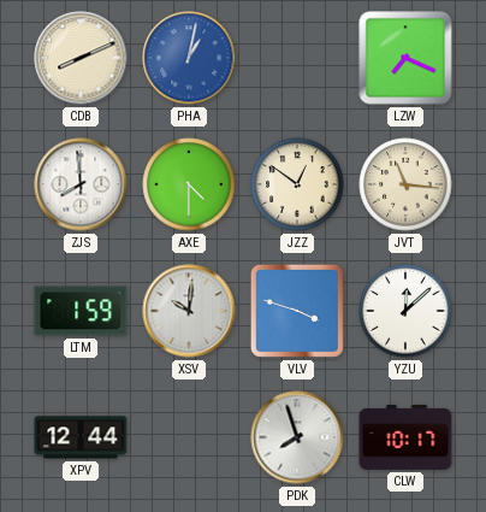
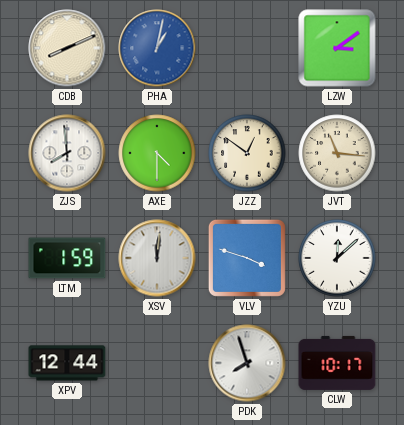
LZW: 7:19 -> 3:09 (337, 48)
XSV: 10:01 -> 12:01 (157, 258)
